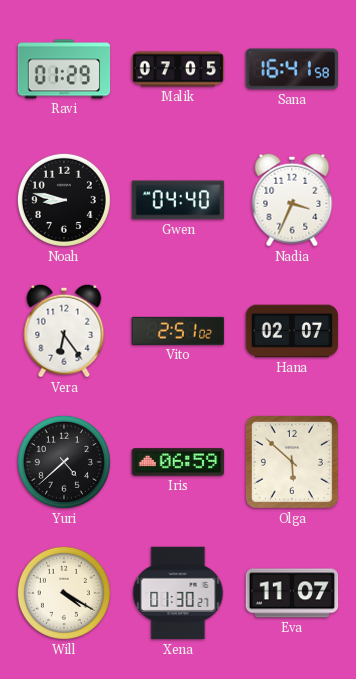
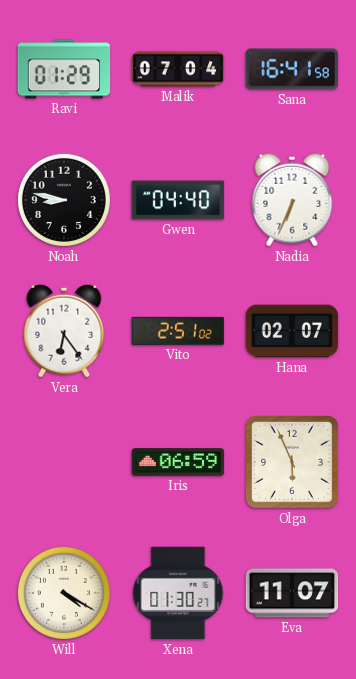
Malik: 07:05 -> 07:04 (178, 69)
Nadia: 3:34 -> 6:34 (292, 200)
Yuri: 4:38 -> none (64, 462)
Olga: 5:52 -> 5:56 (292, 462)
